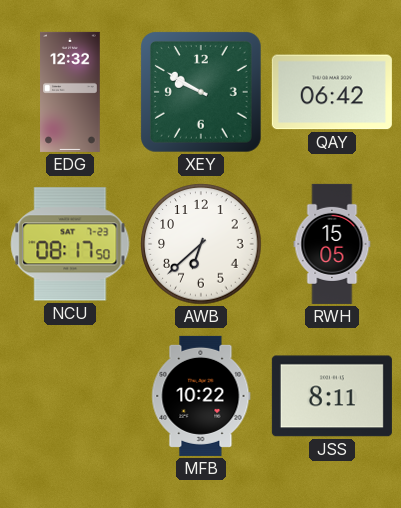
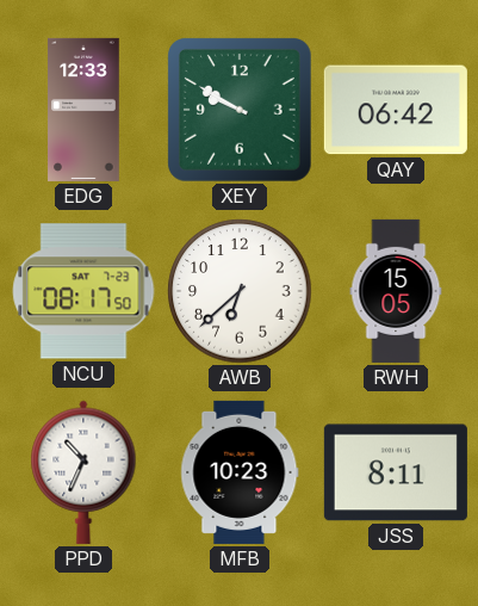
EDG: 12:32 -> 12:33 (83, 110)
PPD: none -> 10:34 (83, 472)
MFB: 10:22 -> 10:23 (240, 472)
